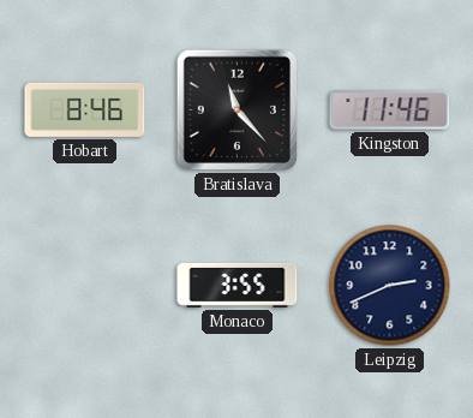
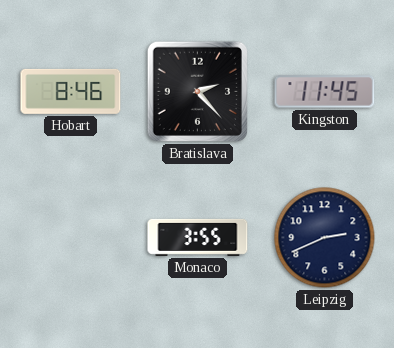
Bratislava: 11:23 -> 2:23 (197, 91)
Kingston: 11:46 -> 11:45 (325, 92)
